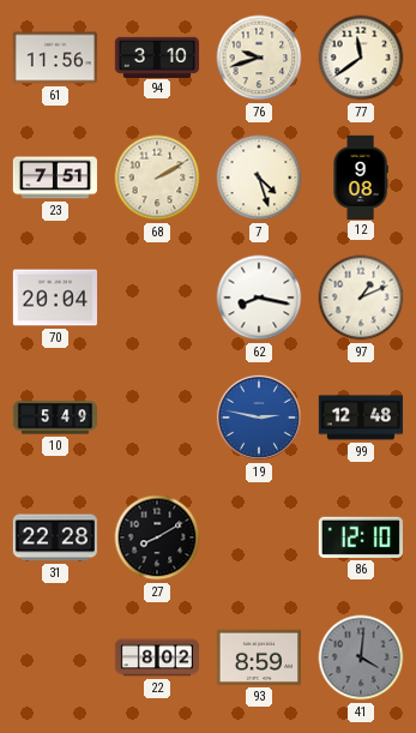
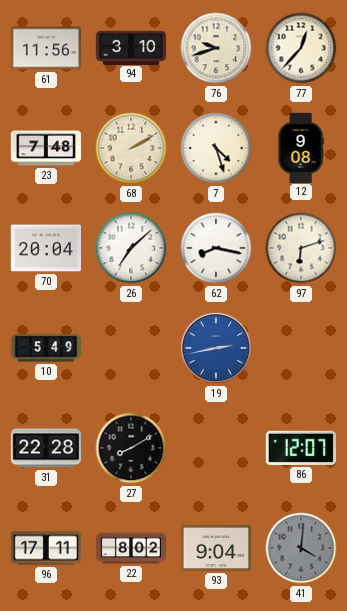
77: 11:39 -> 12:37 (301, 48)
23: 7:51 -> 7:48 (45, 148)
26: none -> 7:08 (131, 248)
97: 1:11 -> 6:12 (301, 248)
19: 2:47 -> 2:43 (216, 348)
99: 12:48 -> none (360, 417)
86: 12:10 -> 12:07 (301, 448)
96: none -> 17:11 (46, 548)
93: 8:59 -> 9:04 (215, 548)
